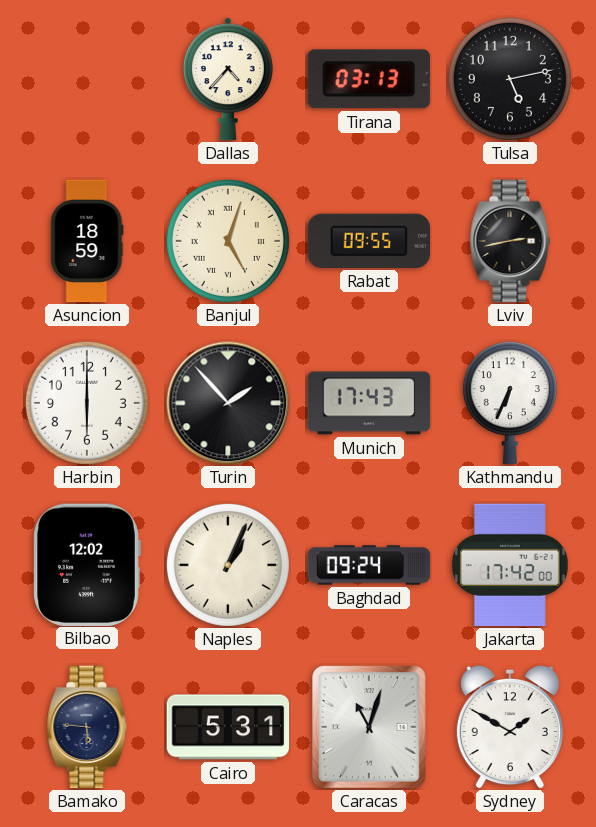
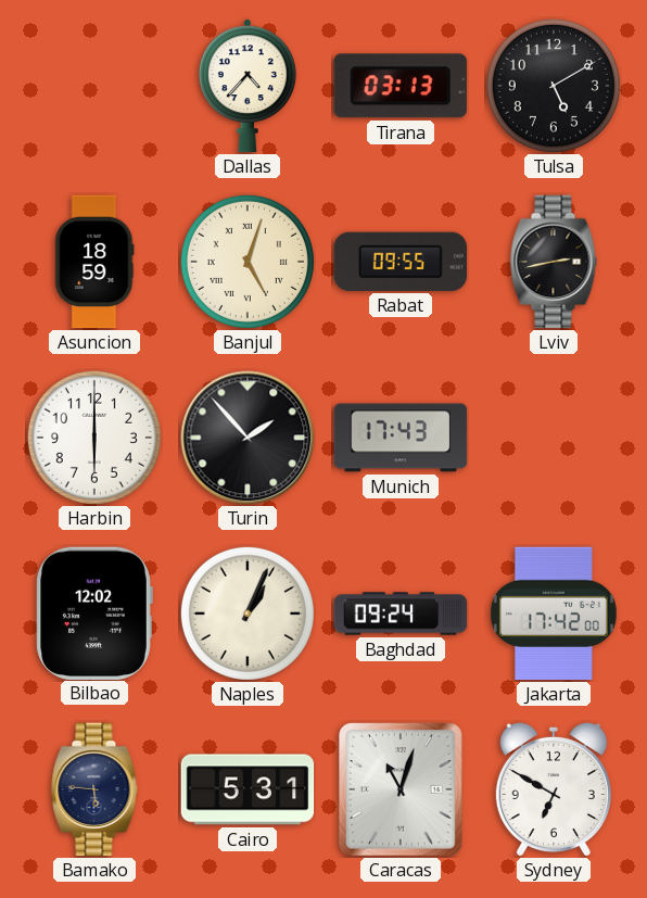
Tulsa: 5:13 -> 5:10 (554, 86)
Kathmandu: 6:34 -> none (510, 403)
Sydney: 1:50 -> 6:50 (554, 789)
